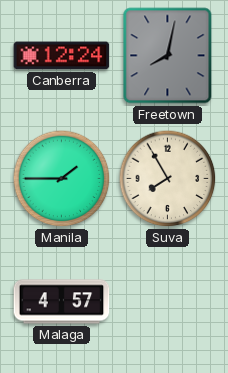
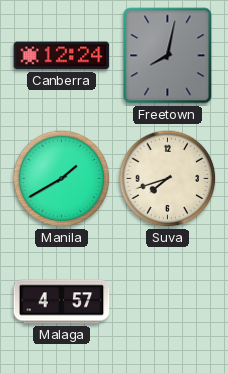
Manila: 1:45 -> 1:40 (62, 179)
Suva: 7:55 -> 7:42 (168, 179)
